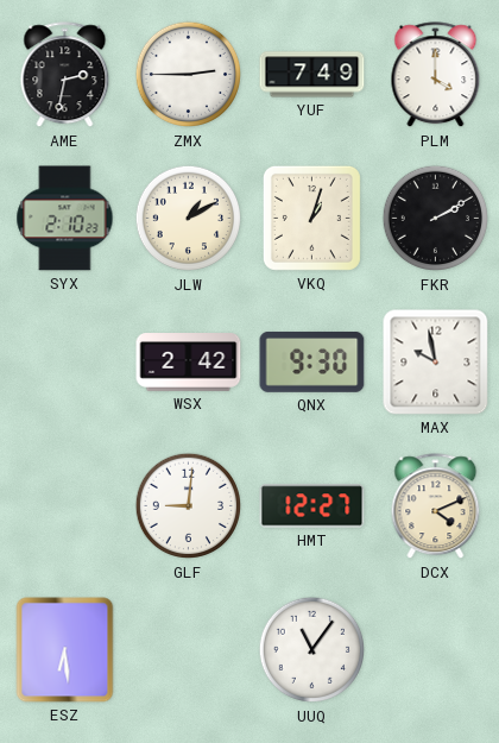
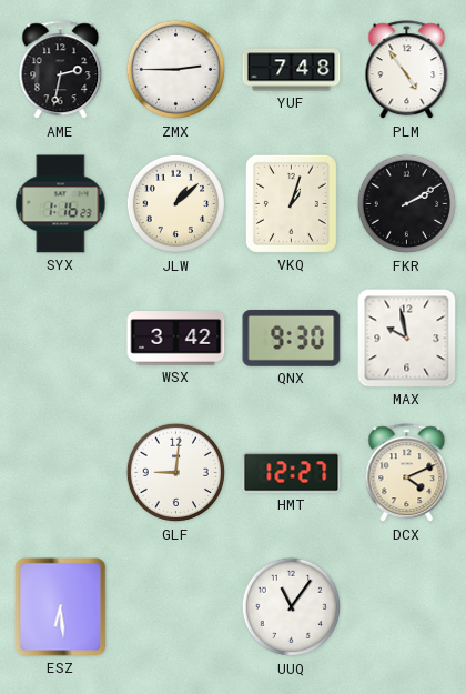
YUF: 7:49 -> 7:48 (292, 70)
PLM: 4:00 -> 4:54 (407, 70)
SYX: 2:10 -> 1:16 (61, 204)
JLW: 1:10 -> 1:08 (176, 204)
WSX: 2:42 -> 3:42 (176, 339)
